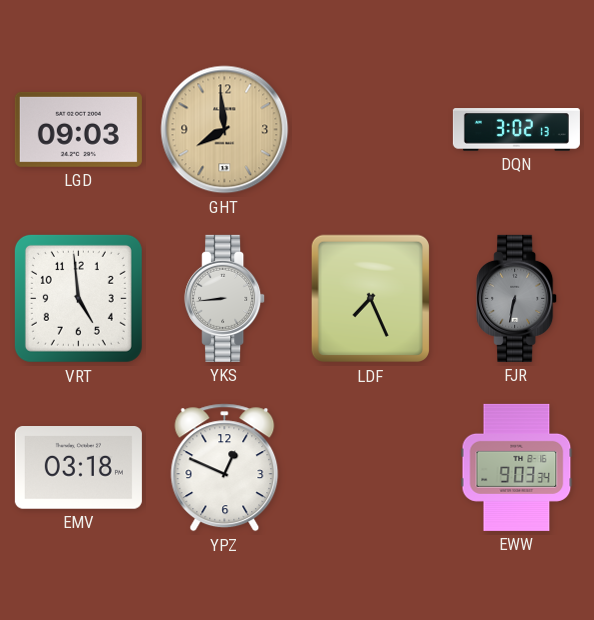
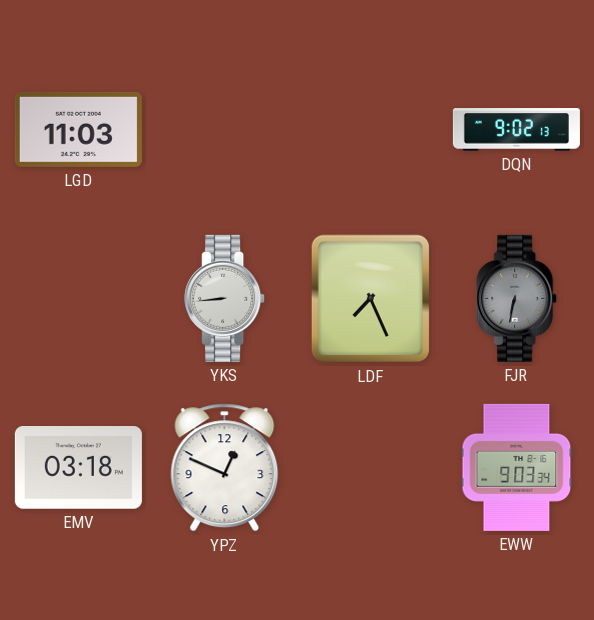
LGD: 09:03 -> 11:03 (78, 129)
GHT: 7:59 -> none (225, 130)
DQN: 3:02 -> 9:02 (516, 130)
VRT: 4:59 -> none (78, 298)
